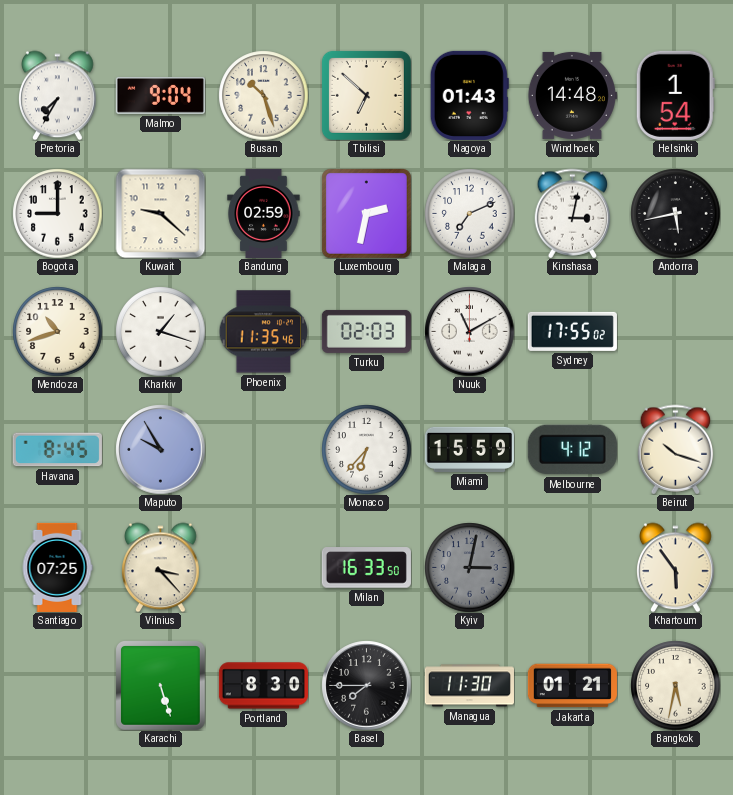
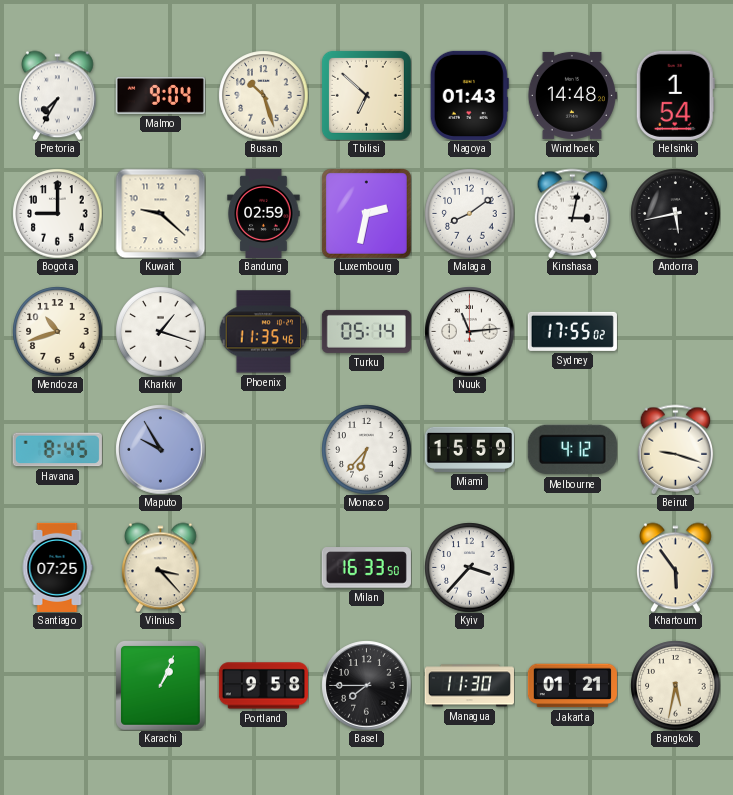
Malaga: 7:11 -> 8:09 (469, 213)
Turku: 02:03 -> 05:14 (366, 331)
Nuuk: 11:10 -> 11:14 (469, 331)
Beirut: 10:18 -> 9:18 (676, 449)
Kyiv: 3:02 -> 3:37 (469, 567)
Kyiv dial: grey -> white (469, 567)
Karachi: 5:27 -> 1:04 (161, 686)
Portland: 8:30 -> 9:58 (263, 686)
